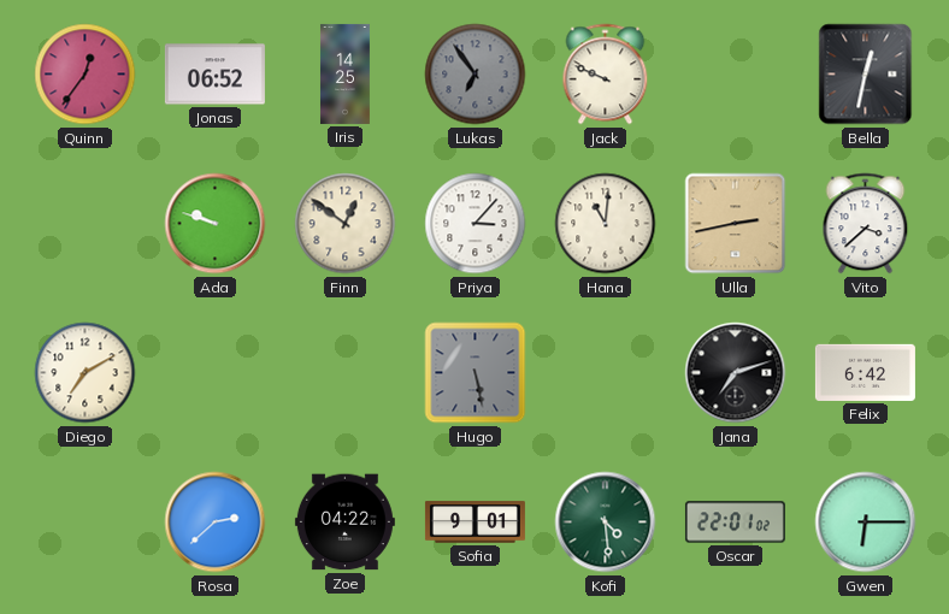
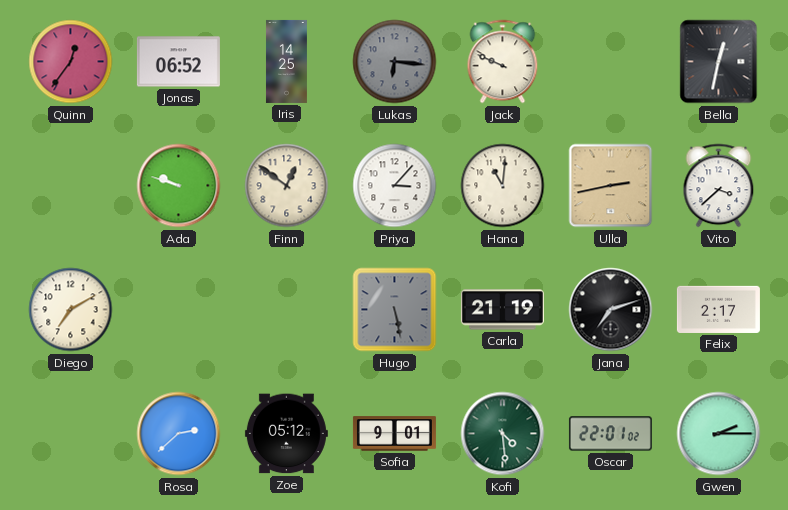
Lukas: 6:54 -> 6:16 (395, 62)
Carla: none -> 21:19 (502, 310)
Felix: 6:42 -> 2:17 (718, 309)
Zoe: 04:22 -> 05:12 (286, 434)
Gwen: 6:15 -> 2:15 (719, 434)
